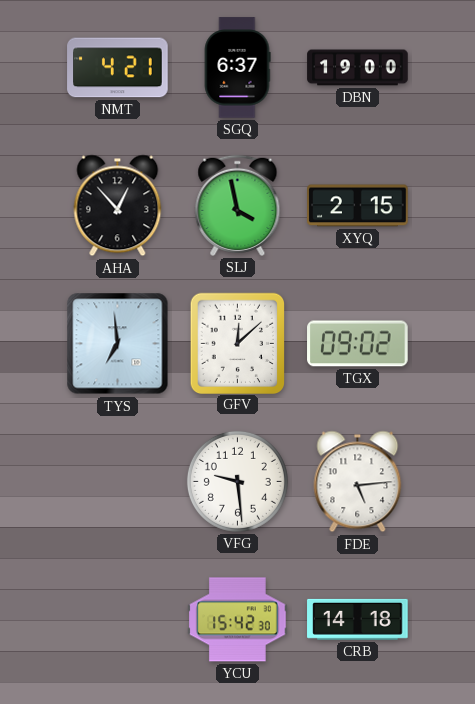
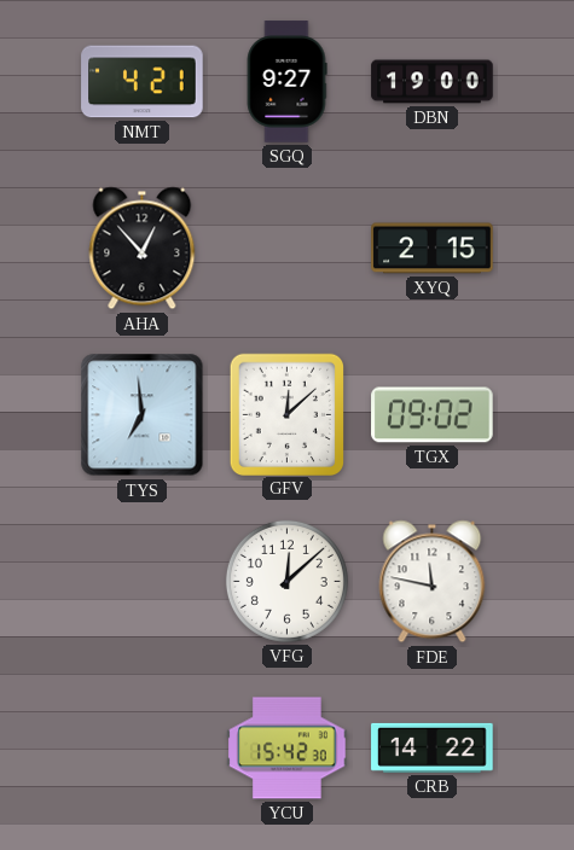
SGQ: 6:37 -> 9:27 (286, 82)
SLJ: 3:58 -> none (238, 205)
VFG: 9:29 -> 12:08 (286, 581)
FDE: 5:14 -> 11:47 (433, 582)
CRB: 14:18 -> 14:22 (433, 747)
